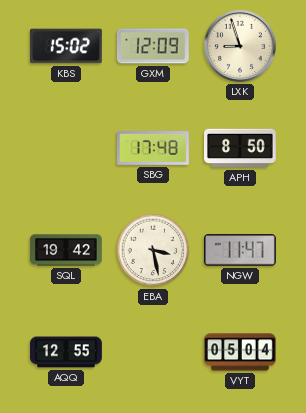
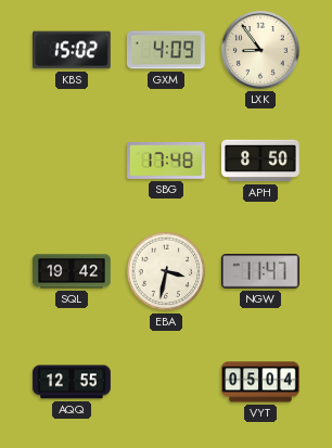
GXM: 12:09 -> 4:09 (166, 50)
LXK: 8:57 -> 8:54 (260, 50)
EBA: 3:28 -> 3:32 (166, 271)
